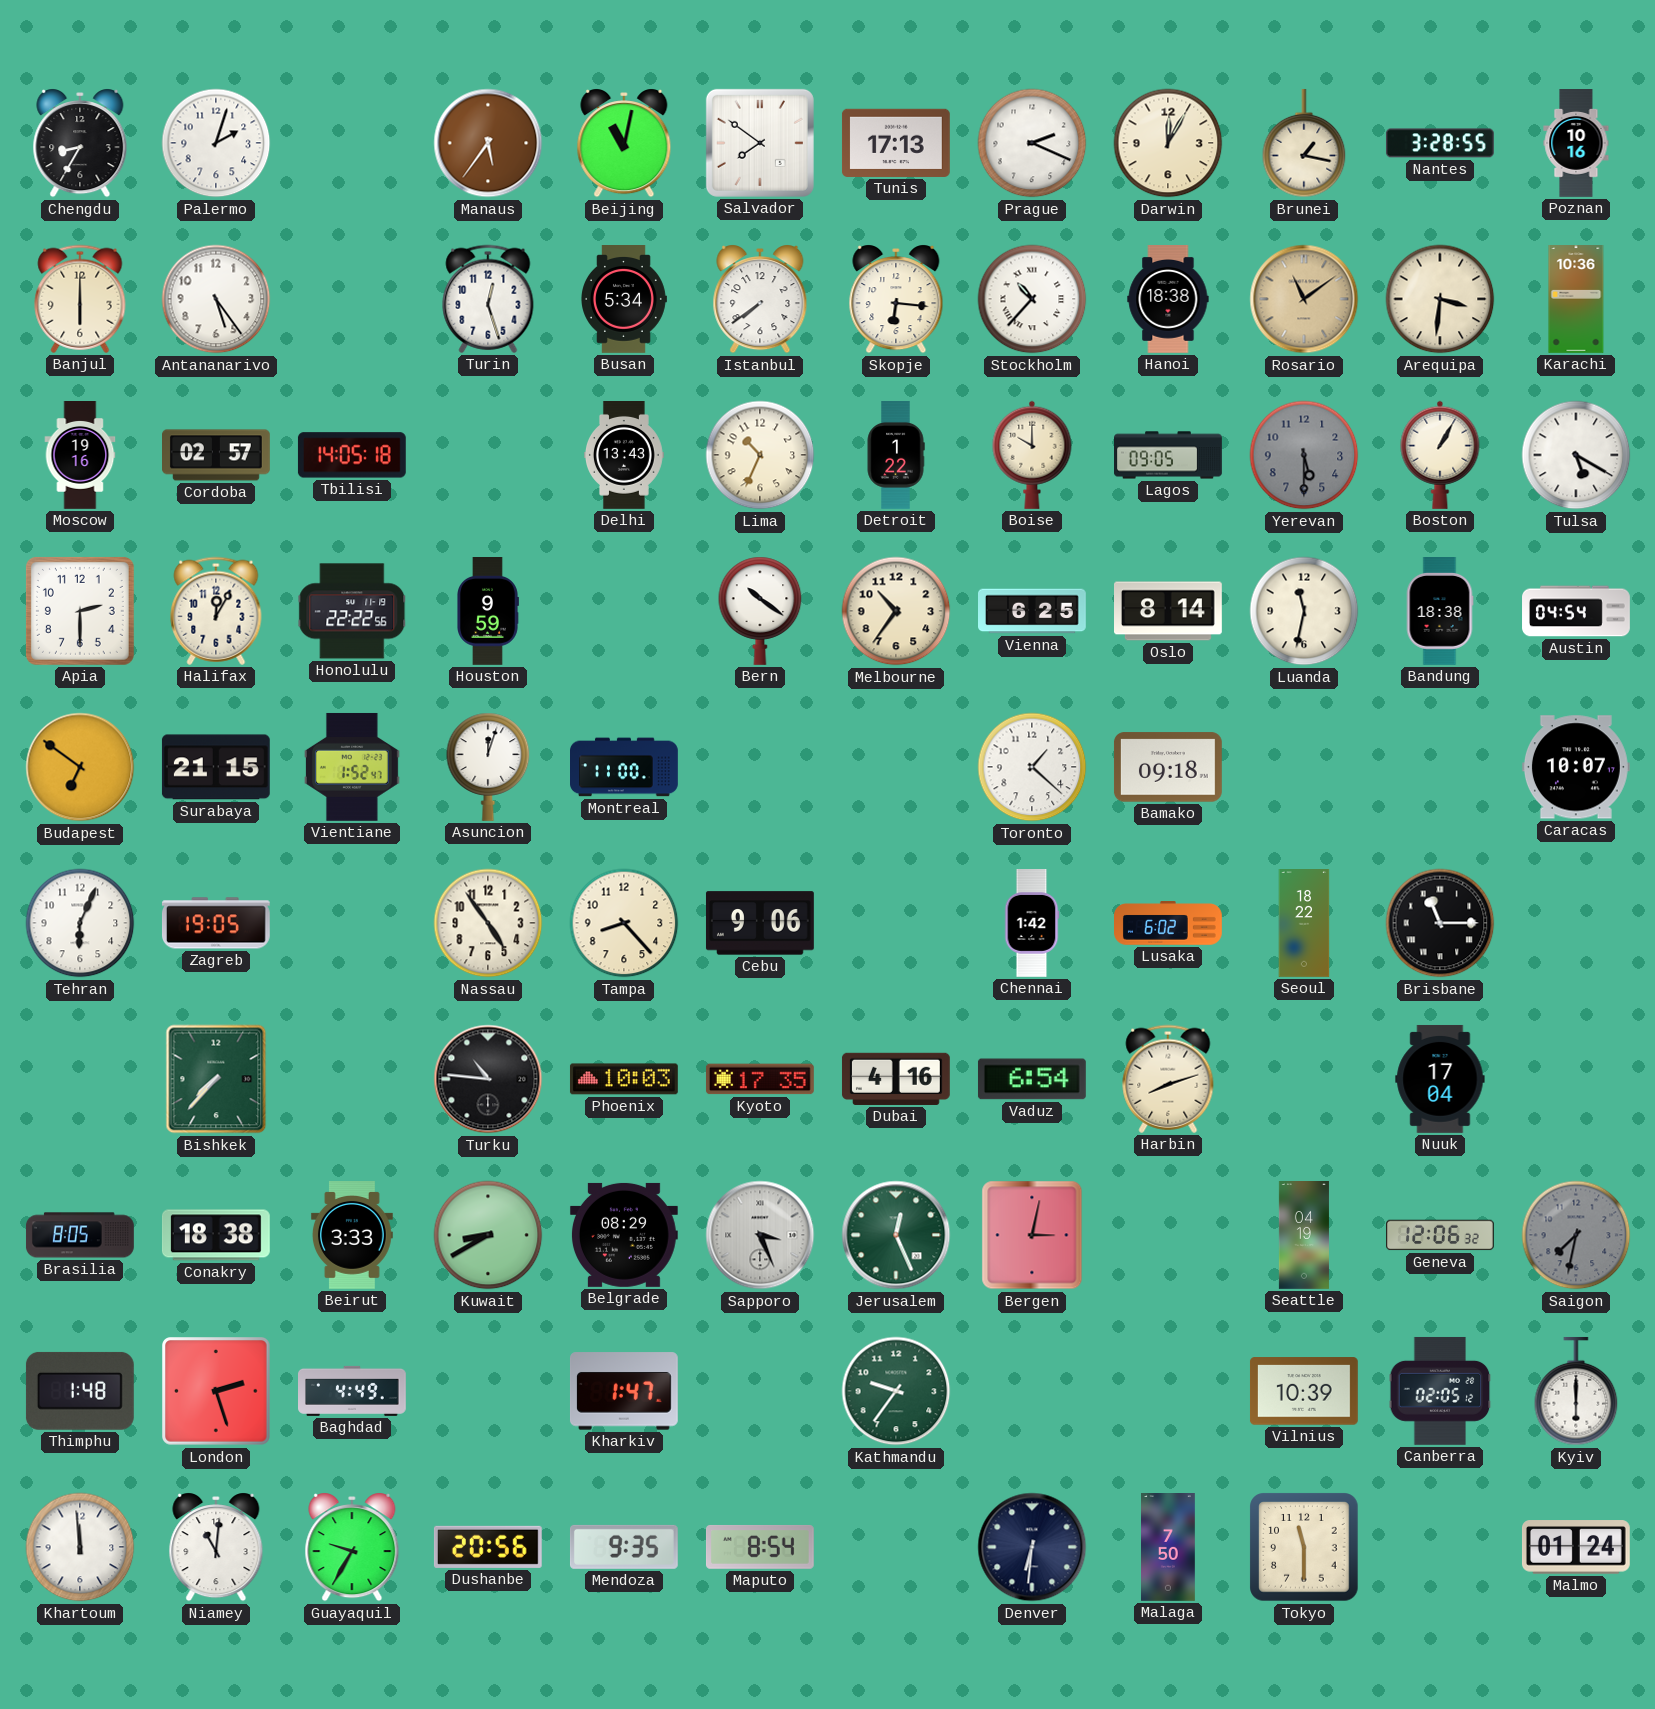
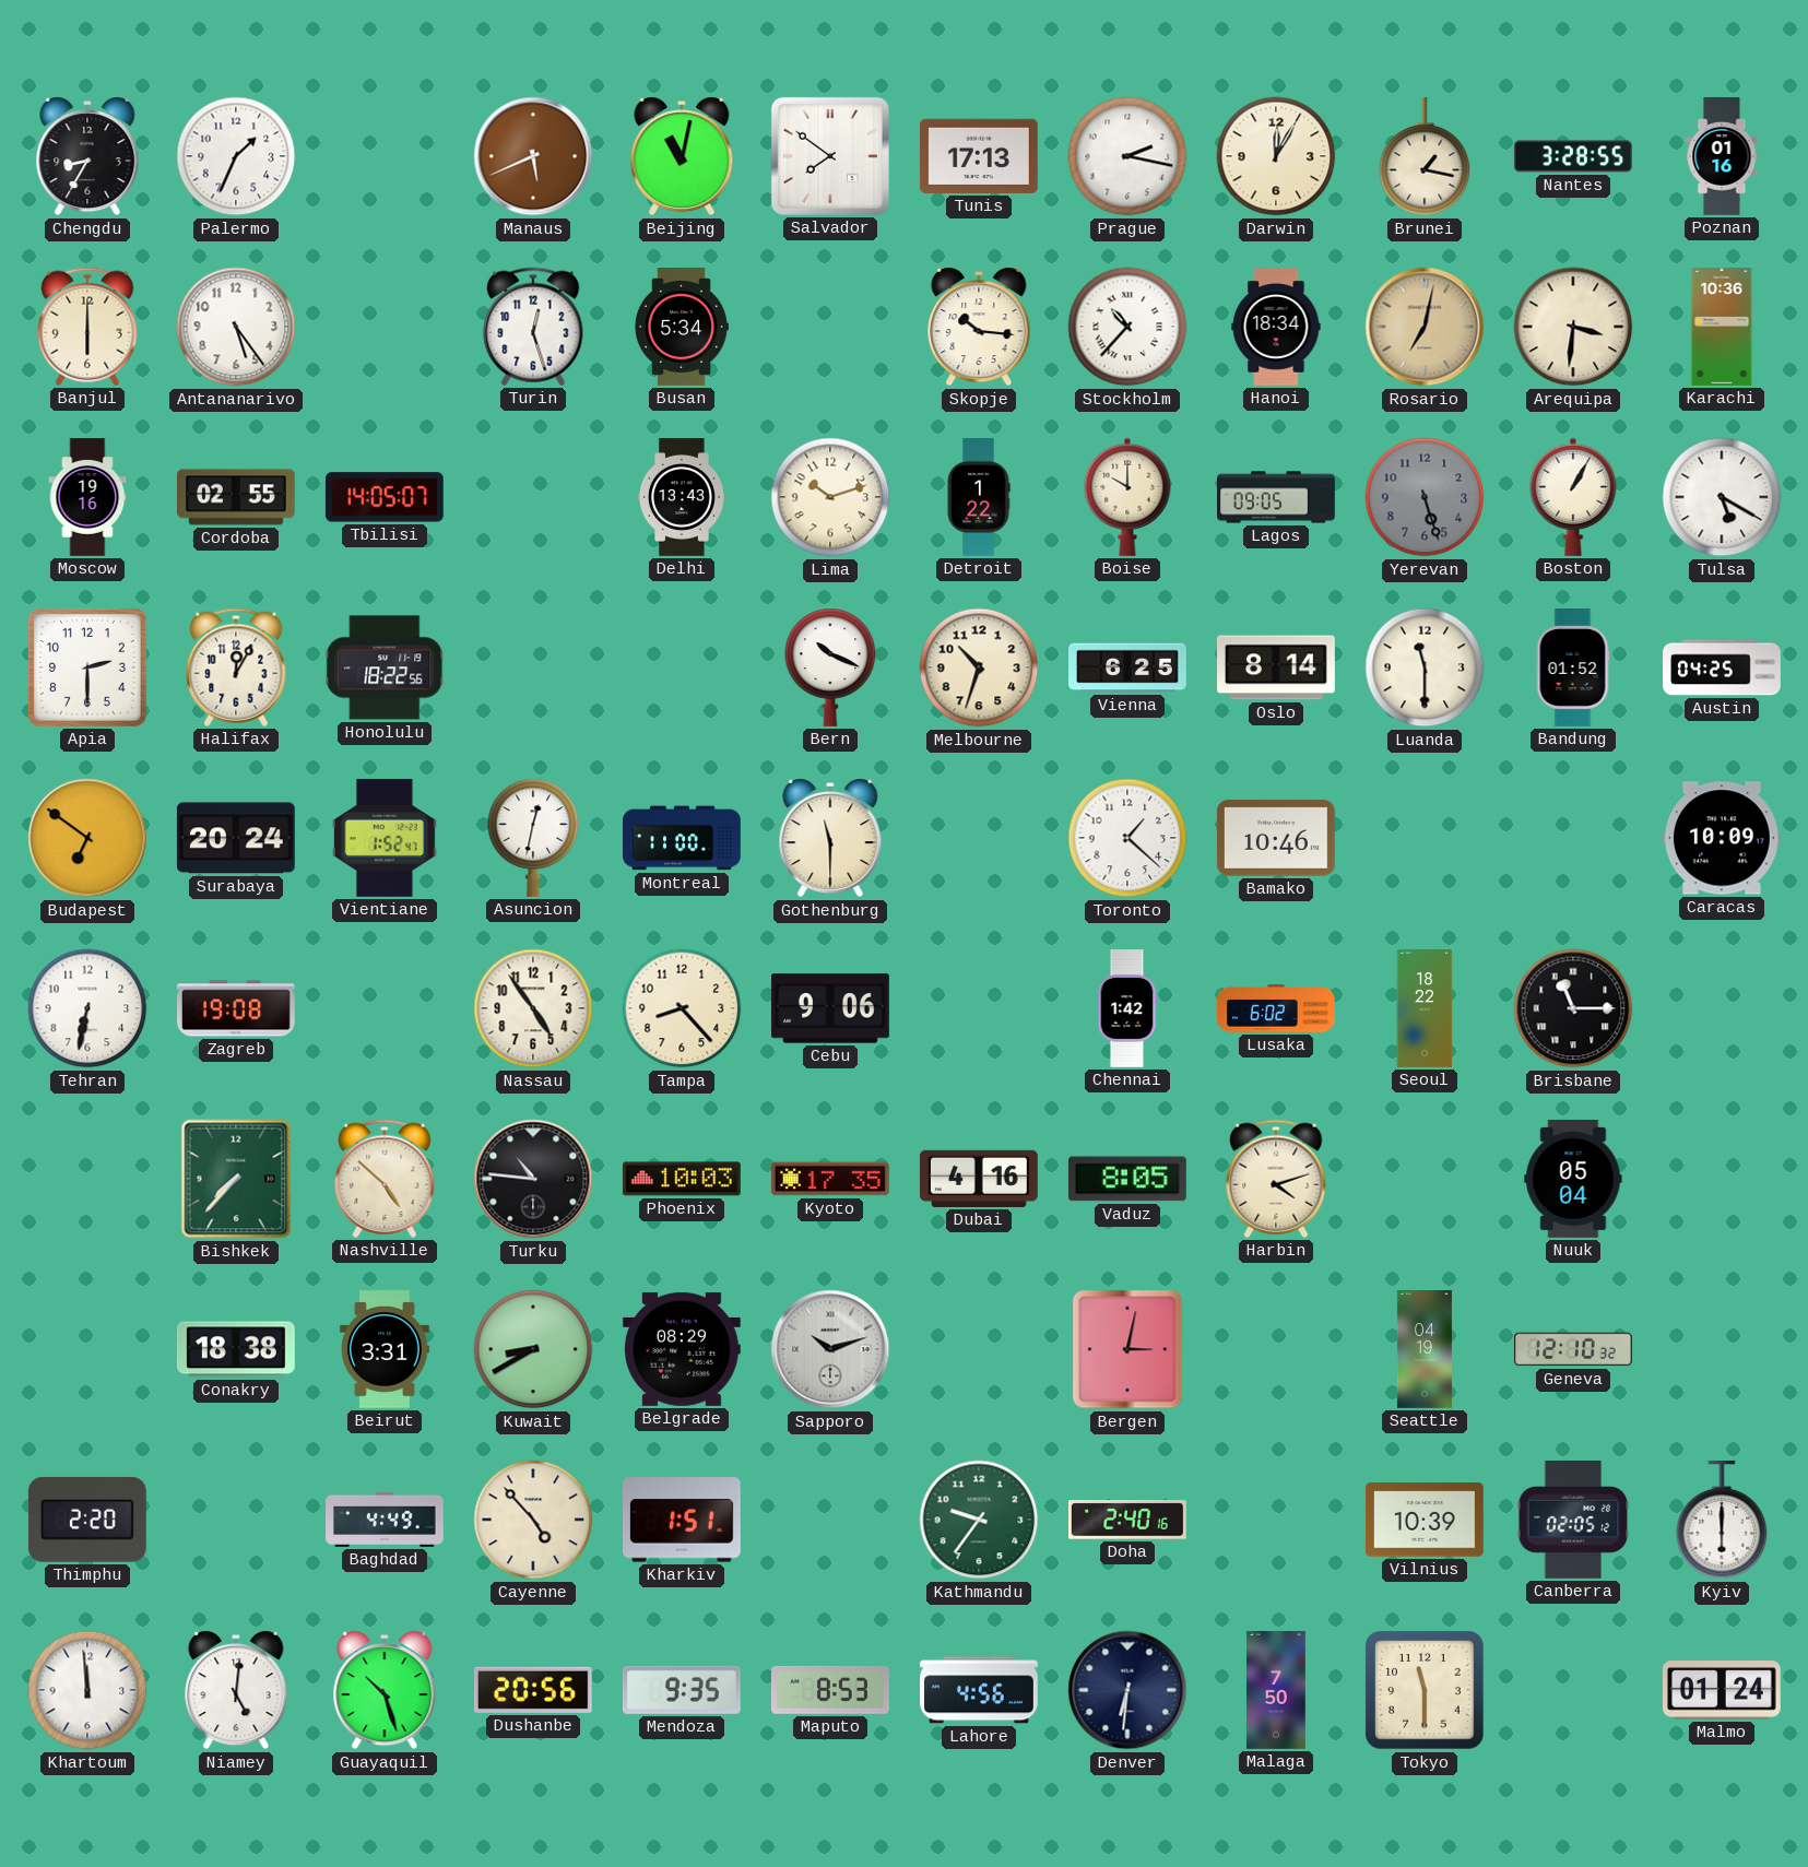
Palermo: 2:03 -> 1:34 (236, 156)
Manaus: 5:36 -> 5:41 (533, 156)
Prague: 2:19 -> 2:17 (1127, 156)
Poznan: 10:16 -> 01:16 (1722, 157)
Istanbul: 7:39 -> none (760, 299)
Skopje: 6:16 -> 10:16 (979, 327)
Hanoi: 18:38 -> 18:34 (1276, 328)
Rosario: 11:09 -> 7:02 (1425, 327)
Cordoba: 02:57 -> 02:55 (237, 497)
Tbilisi: 14:05:18 -> 14:05:07 (385, 497)
Lima: 10:34 -> 10:12 (830, 497)
Yerevan: 5:30 -> 5:27 (1425, 497)
Honolulu: 22:22 -> 18:22 (385, 667)
Houston: 9:59 -> none (488, 612)
Bern: 10:21 -> 10:19 (830, 667)
Melbourne: 10:36 -> 10:33 (979, 667)
Luanda: 11:32 -> 11:30 (1425, 667)
Bandung: 18:38 -> 01:52 (1573, 669)
Austin: 04:54 -> 04:25 (1722, 667)
Surabaya: 21:15 -> 20:24 (236, 838)
Asuncion: 12:03 -> 12:32 (533, 838)
Gothenburg: none -> 11:30 (830, 838)
Bamako: 09:18 -> 10:46 (1276, 838)
Caracas: 10:07 -> 10:09 (1722, 838)
Tehran: 6:04 -> 6:32 (87, 1008)
Zagreb: 19:05 -> 19:08 (236, 1008)
Nashville: none -> 4:52 (385, 1179)
Vaduz: 6:54 -> 8:05 (1127, 1179)
Harbin: 8:12 -> 4:12 (1276, 1179)
Nuuk: 17:04 -> 05:04 (1573, 1179)
Brasilia: 8:05 -> none (80, 1235)
Beirut: 3:33 -> 3:31 (385, 1350)
Sapporo: 3:26 -> 10:12 (830, 1349)
Jerusalem: 12:26 -> none (896, 1235)
Geneva: 12:06 -> 12:10 (1574, 1349)
Saigon: 7:32 -> none (1576, 1235)
Thimphu: 1:48 -> 2:20 (87, 1520)
London: 2:27 -> none (217, 1392)
Cayenne: none -> 4:53 (533, 1520)
Kharkiv: 1:47 -> 1:51 (682, 1520)
Doha: none -> 2:40 (1128, 1520)
Niamey: 11:01 -> 5:01 (236, 1690)
Guayaquil: 9:35 -> 10:27 (385, 1690)
Maputo: 8:54 -> 8:53 (830, 1690)
Lahore: none -> 4:56 (980, 1690)
